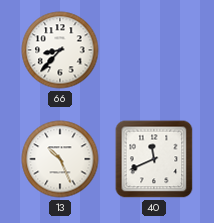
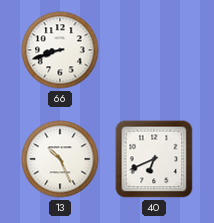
66: 8:37 -> 8:42 (60, 50)
40: 11:41 -> 6:41 (154, 159)
